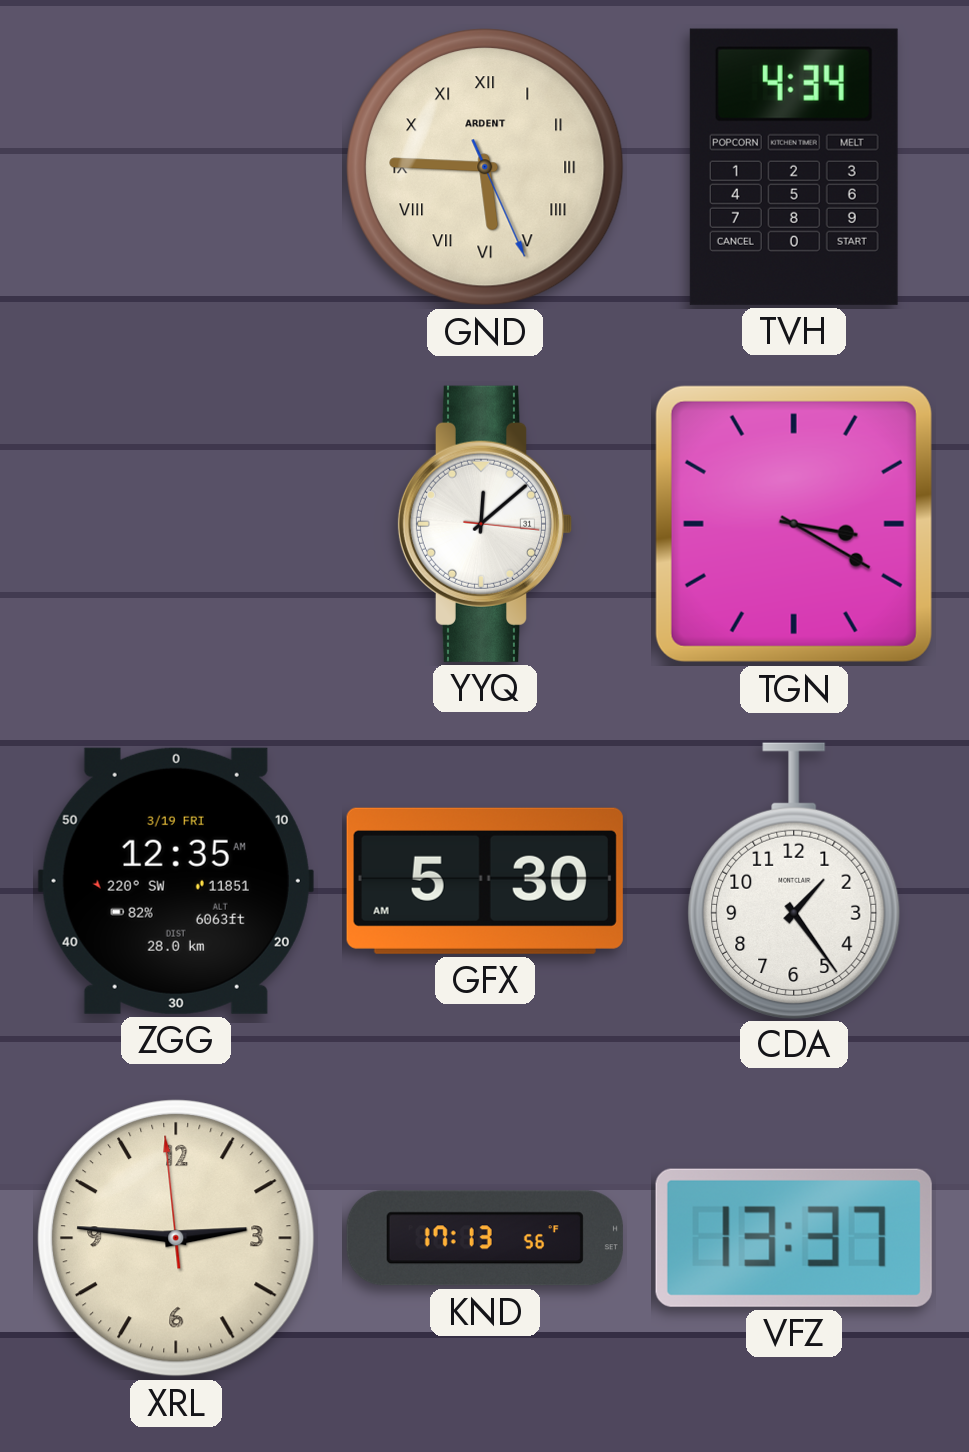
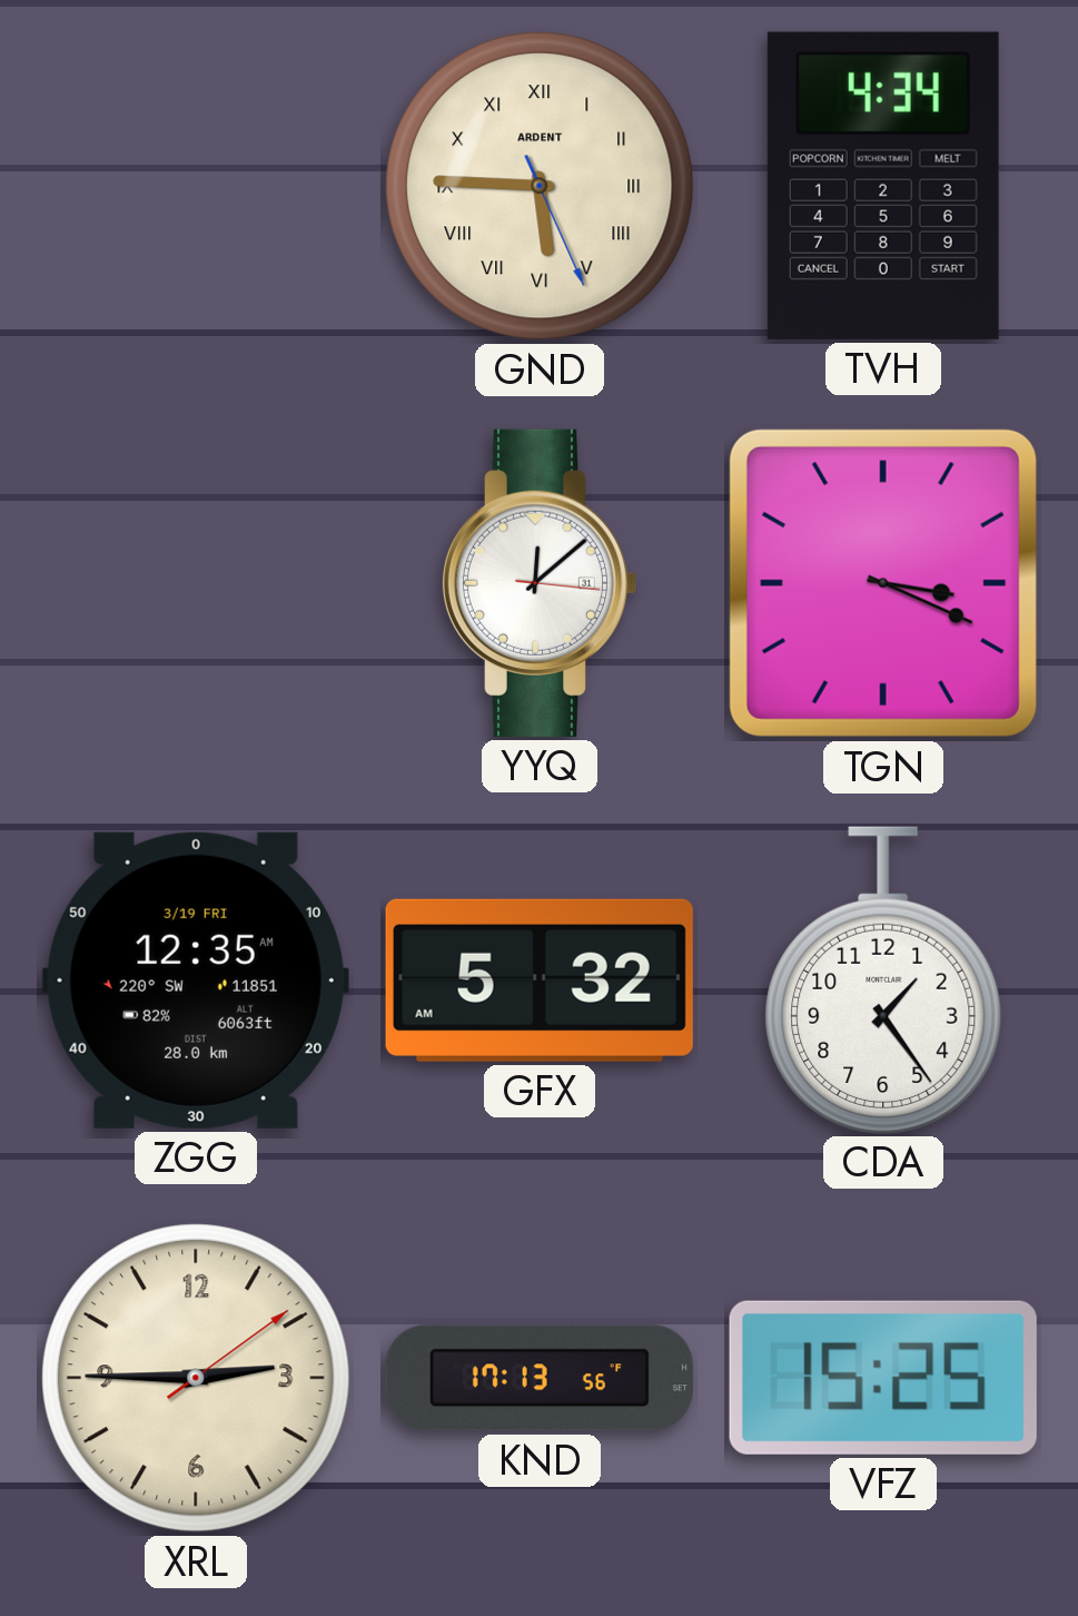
TGN: 3:20 -> 3:19 (883, 583)
GFX: 5:30 -> 5:32 (540, 981)
XRL: 2:45:59 -> 2:45:09 (196, 1378)
VFZ: 13:37 -> 15:25 (883, 1378)
